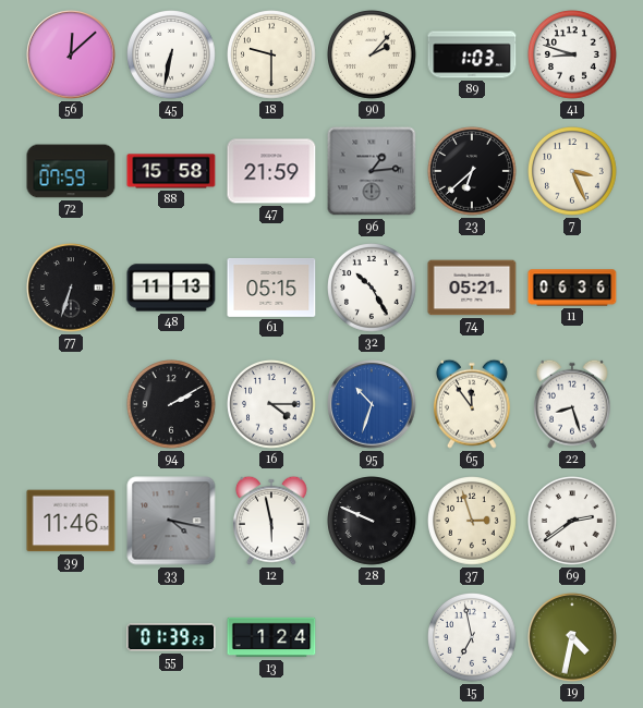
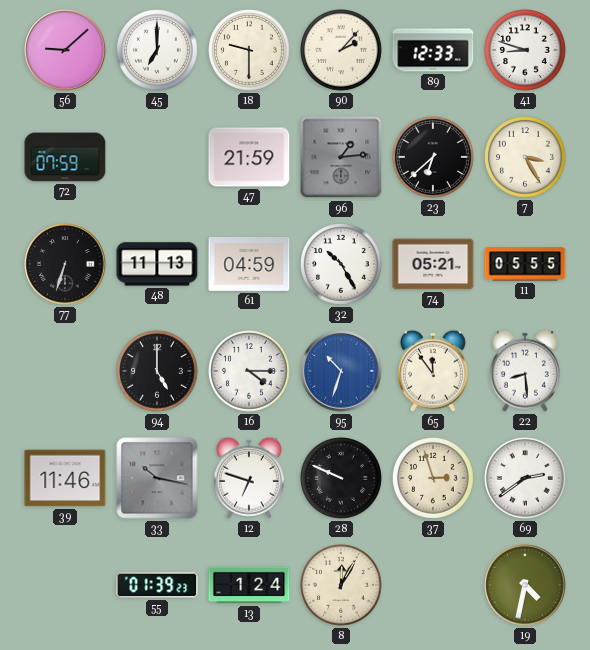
56: 12:08 -> 9:08 (65, 50)
45: 6:32 -> 7:00 (158, 51)
89: 1:03 -> 12:33 (433, 50)
88: 15:58 -> none (171, 171)
7: 3:26 -> 3:25 (526, 158)
61: 05:15 -> 04:59 (249, 264)
11: 06:36 -> 05:55 (525, 264)
94: 2:10 -> 5:00 (158, 372)
22: 8:27 -> 8:29 (525, 371)
33: 4:17 -> 10:17 (157, 478)
12: 5:58 -> 6:48 (249, 478)
8: none -> 12:05 (342, 586)
15: 6:58 -> none (473, 638)
